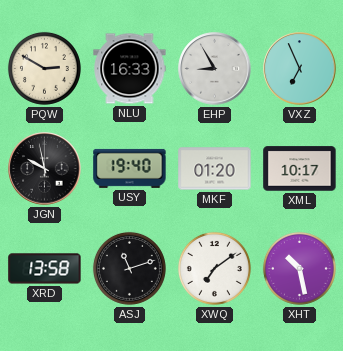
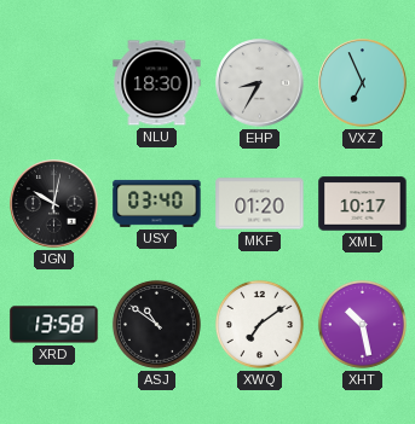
PQW: 2:50 -> none (44, 68)
NLU: 16:33 -> 18:30 (157, 83)
EHP: 8:55 -> 8:35 (260, 83)
JGN: 9:58 -> 10:02 (54, 204)
USY: 19:40 -> 03:40 (157, 203)
ASJ: 11:12 -> 10:51 (156, 324)
